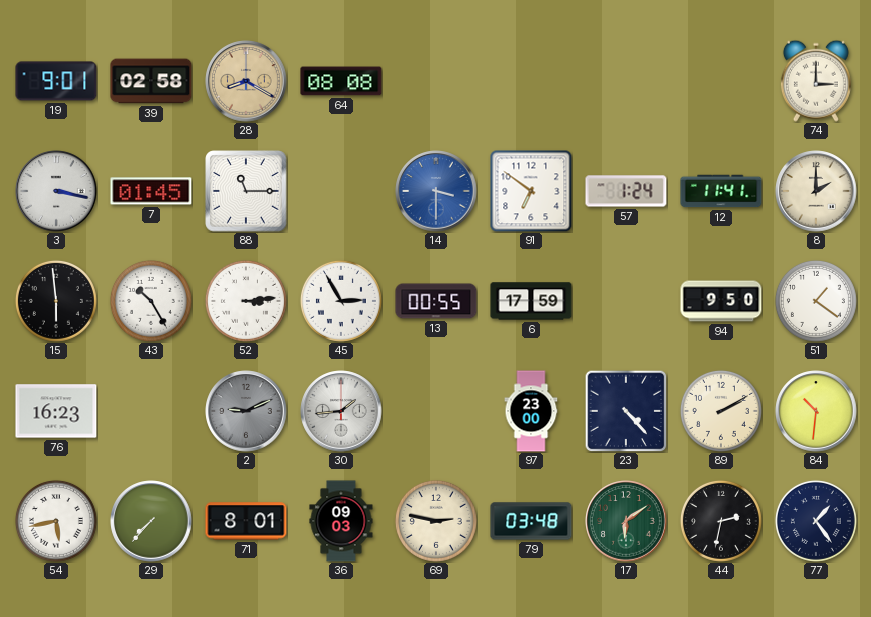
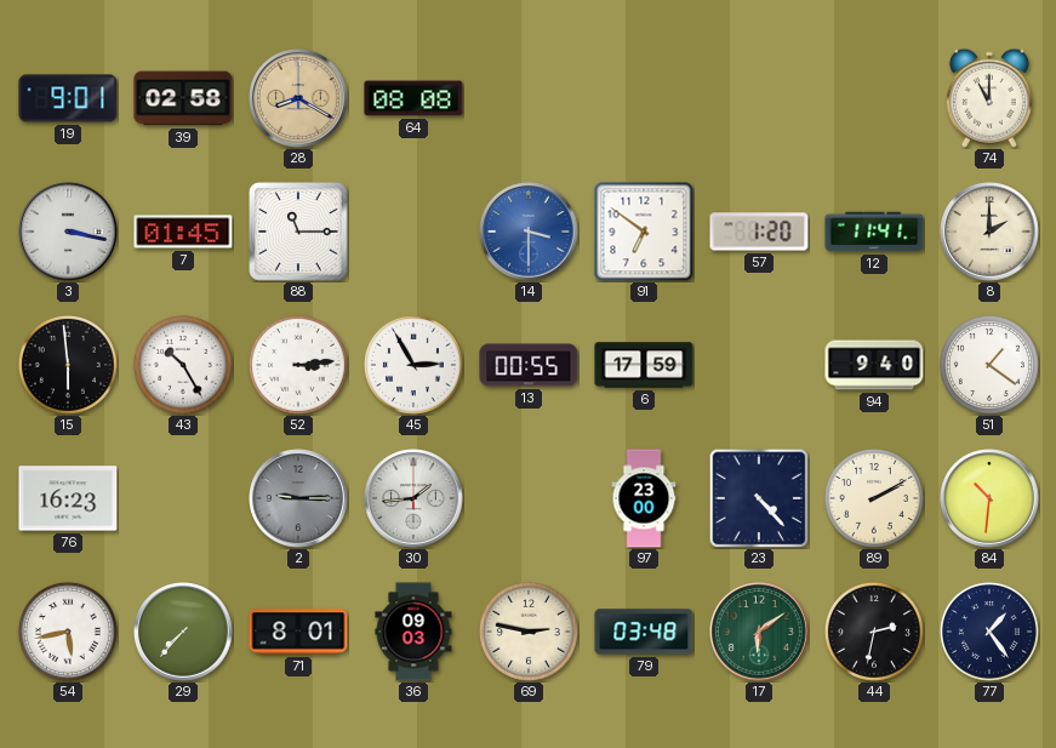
74: 3:00 -> 11:00 (989, 98)
57: 1:24 -> 1:20 (759, 232)
94: 9:50 -> 9:40 (874, 365)
2: 9:11 -> 9:15 (298, 498)
